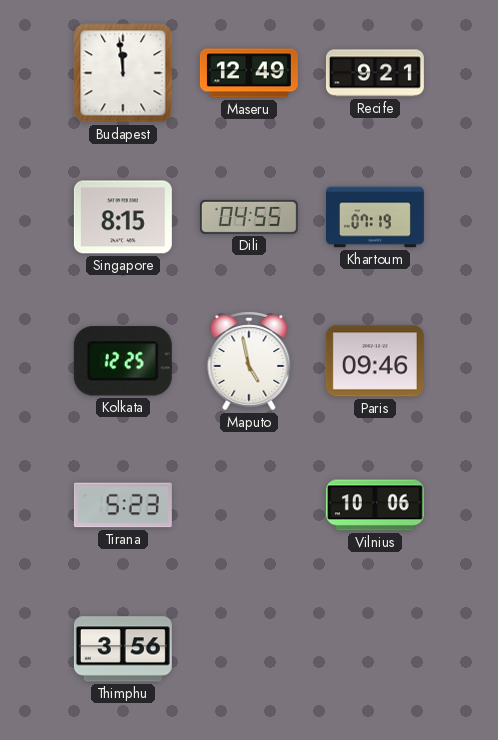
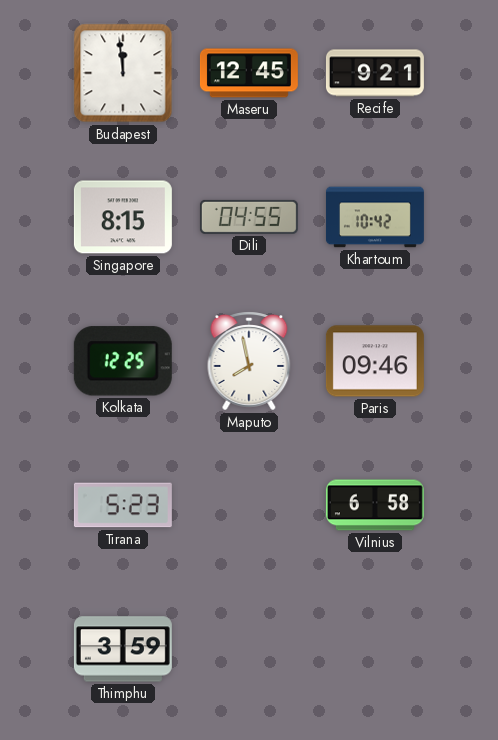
Maseru: 12:49 -> 12:45 (249, 73)
Khartoum: 07:19 -> 10:42 (375, 217)
Maputo: 4:58 -> 7:58 (249, 361)
Vilnius: 10:06 -> 6:58 (375, 505)
Thimphu: 3:56 -> 3:59 (123, 649)
